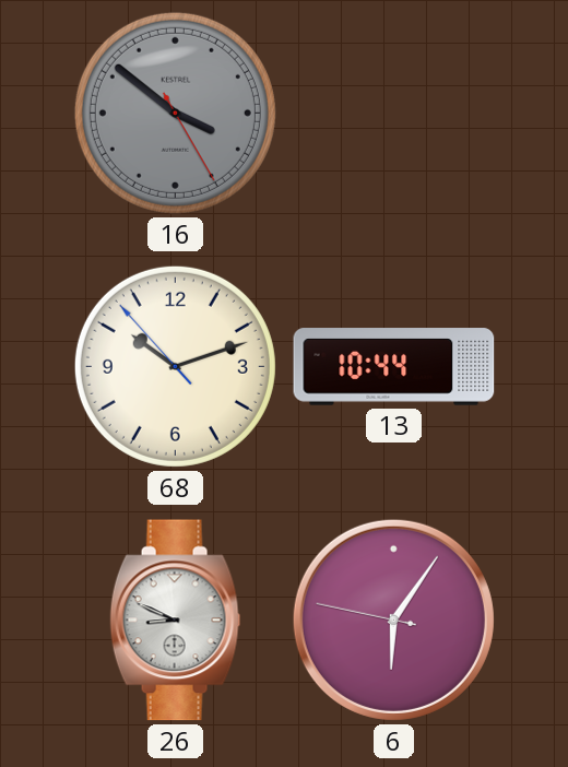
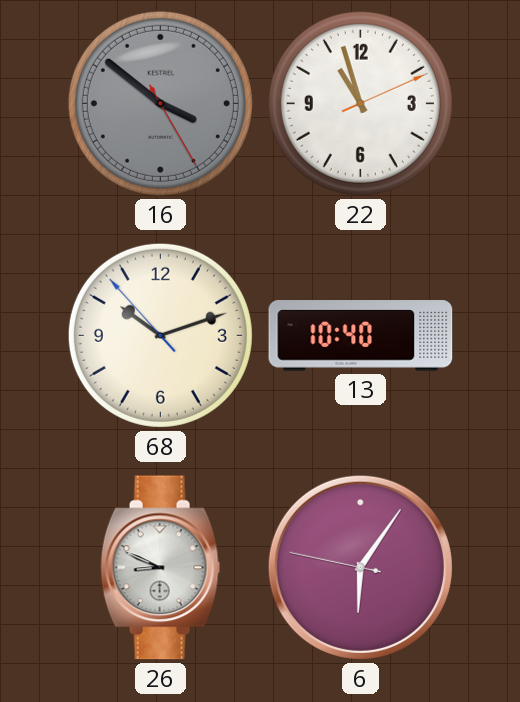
22: none -> 10:57 (360, 103)
13: 10:44 -> 10:40 (361, 336)
